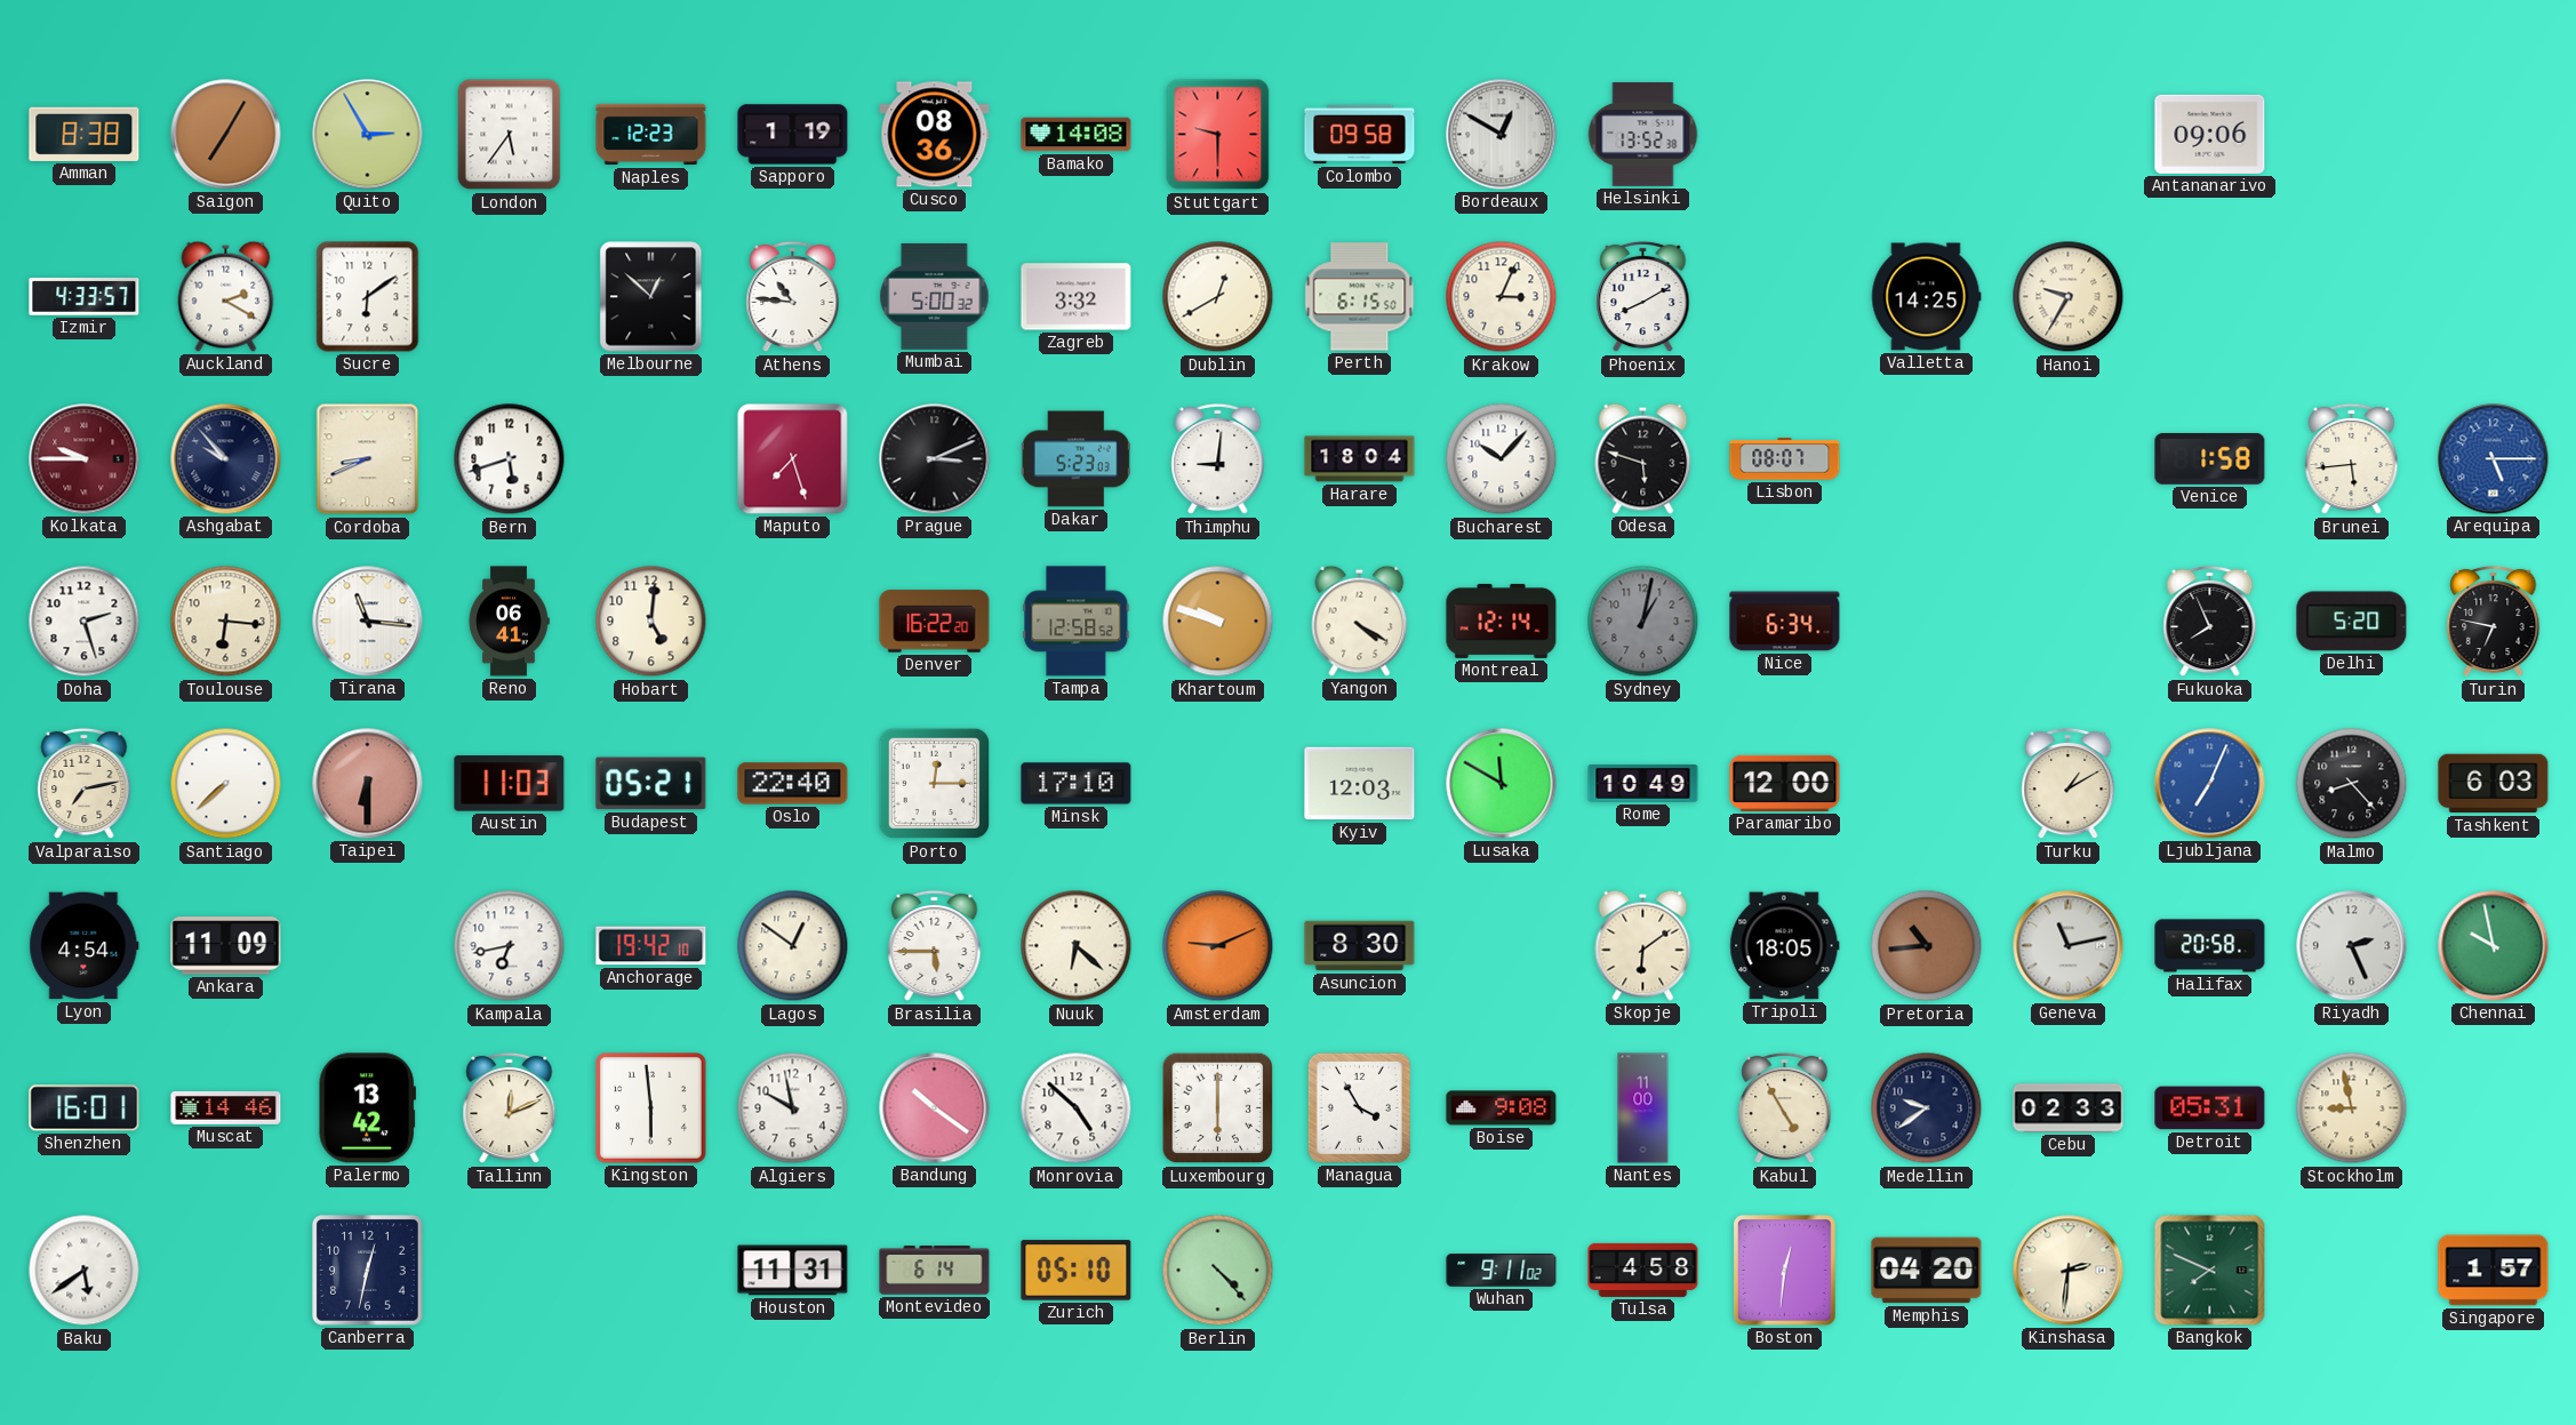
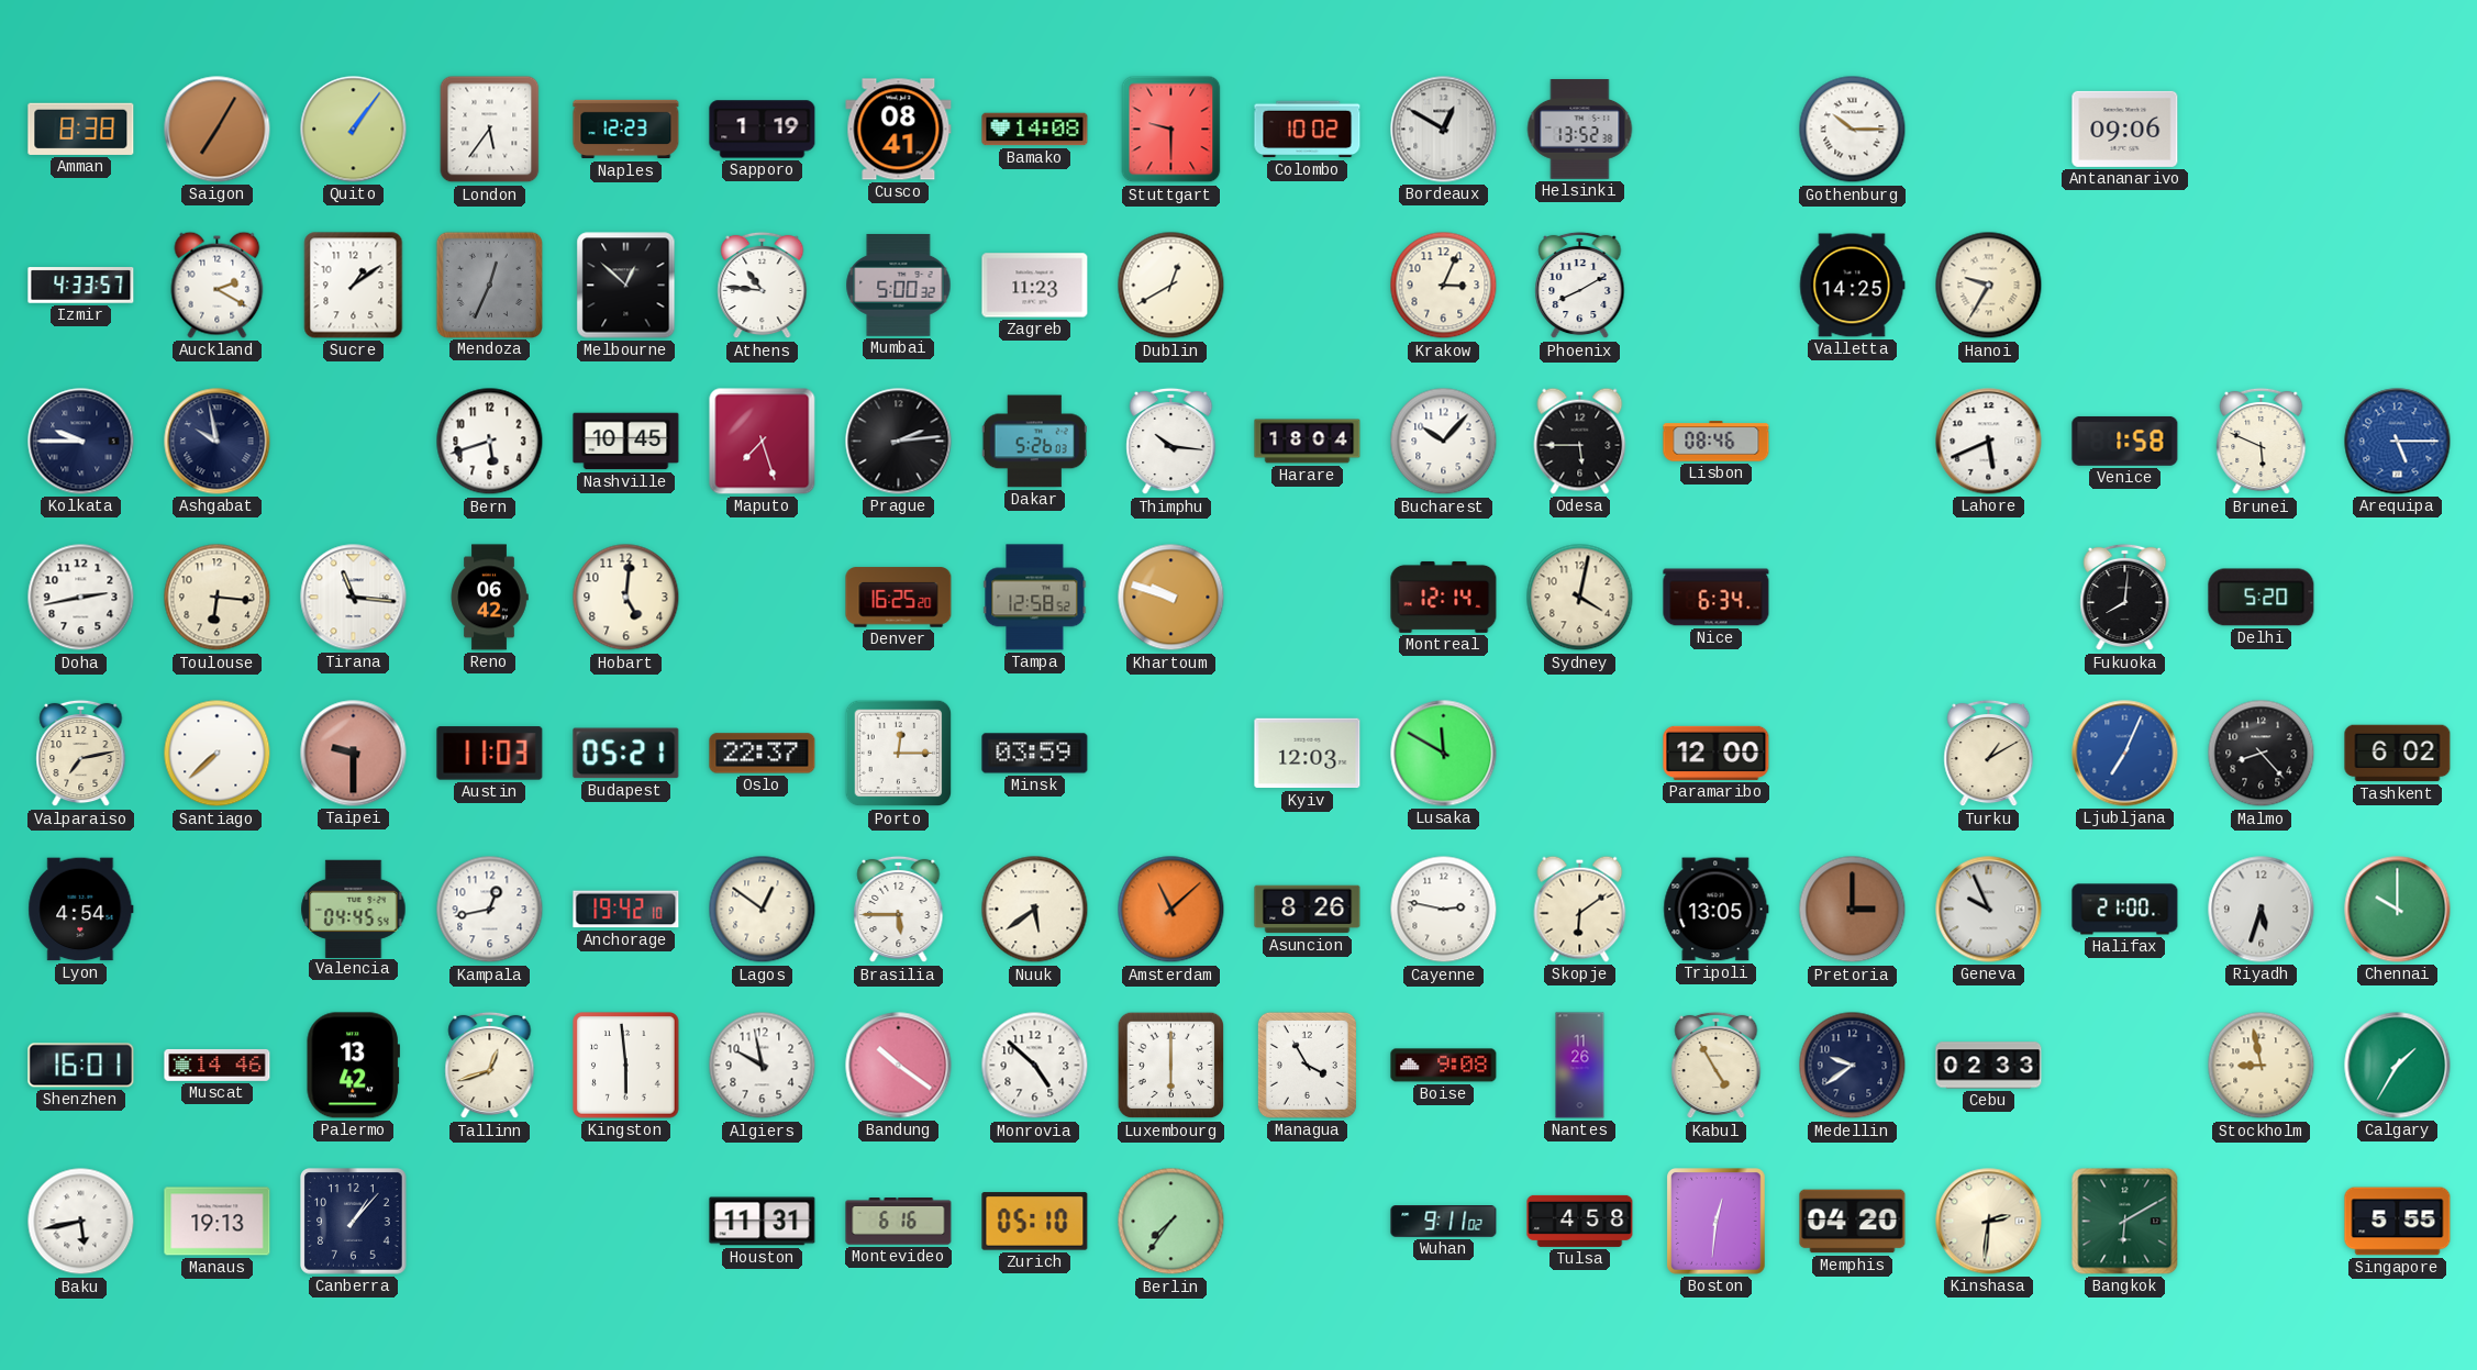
Quito: 2:55 -> 1:06 (354, 130)
Cusco: 08:36 -> 08:41 (899, 130)
Colombo: 09:58 -> 10:02 (1308, 130)
Gothenburg: none -> 10:15 (1853, 130)
Sucre: 6:09 -> 1:09 (354, 286)
Mendoza: none -> 12:34 (489, 285)
Zagreb: 3:32 -> 11:23 (1035, 286)
Perth: 6:15 -> none (1360, 297)
Kolkata dial: burgundy -> navy (81, 442)
Ashgabat: 9:53 -> 9:58 (218, 442)
Cordoba: 8:41 -> none (368, 459)
Nashville: none -> 10:45 (626, 442)
Prague: 3:11 -> 2:14 (899, 442)
Dakar: 5:23 -> 5:26 (1034, 442)
Thimphu: 9:01 -> 10:16 (1171, 442)
Odesa: 5:48 -> 5:45 (1580, 441)
Lisbon: 08:07 -> 08:46 (1717, 442)
Lahore: none -> 5:41 (1989, 442)
Brunei: 5:44 -> 5:49 (2262, 442)
Doha: 2:27 -> 2:43 (81, 598)
Reno: 06:41 -> 06:42 (489, 598)
Denver: 16:22 -> 16:25 (899, 598)
Yangon: 4:20 -> none (1360, 621)
Sydney: 1:02 -> 4:02 (1580, 598)
Sydney dial: grey -> cream (1580, 598)
Fukuoka: 7:56 -> 8:01 (2125, 598)
Turin: 6:47 -> none (2494, 622)
Taipei: 6:30 -> 9:30 (354, 754)
Oslo: 22:40 -> 22:37 (763, 754)
Minsk: 17:10 -> 03:59 (1035, 754)
Rome: 10:49 -> none (1643, 783)
Tashkent: 6:03 -> 6:02 (2398, 754)
Ankara: 11:09 -> none (226, 946)
Valencia: none -> 04:45 (354, 909)
Kampala: 6:43 -> 12:43 (490, 910)
Nuuk: 6:22 -> 5:39 (1035, 910)
Amsterdam: 9:11 -> 11:08 (1171, 910)
Asuncion: 8:30 -> 8:26 (1308, 910)
Cayenne: none -> 2:47 (1444, 910)
Tripoli: 18:05 -> 13:05 (1717, 910)
Pretoria: 10:44 -> 3:00 (1853, 910)
Geneva: 11:13 -> 9:56 (1989, 910)
Halifax: 20:58 -> 21:00 (2125, 910)
Riyadh: 2:26 -> 5:33 (2262, 910)
Chennai: 9:58 -> 10:00 (2398, 910)
Tallinn: 12:11 -> 12:42 (490, 1066)
Nantes: 11:00 -> 11:26 (1580, 1066)
Detroit: 05:31 -> none (2210, 1108)
Calgary: none -> 1:35 (2398, 1066)
Baku: 5:39 -> 5:43 (81, 1222)
Manaus: none -> 19:13 (218, 1222)
Canberra: 12:32 -> 1:07 (354, 1222)
Montevideo: 6:14 -> 6:16 (899, 1222)
Berlin: 4:23 -> 7:36 (1171, 1222)
Bangkok: 7:49 -> 6:10 (2125, 1222)
Singapore: 1:57 -> 5:55 (2398, 1222)
